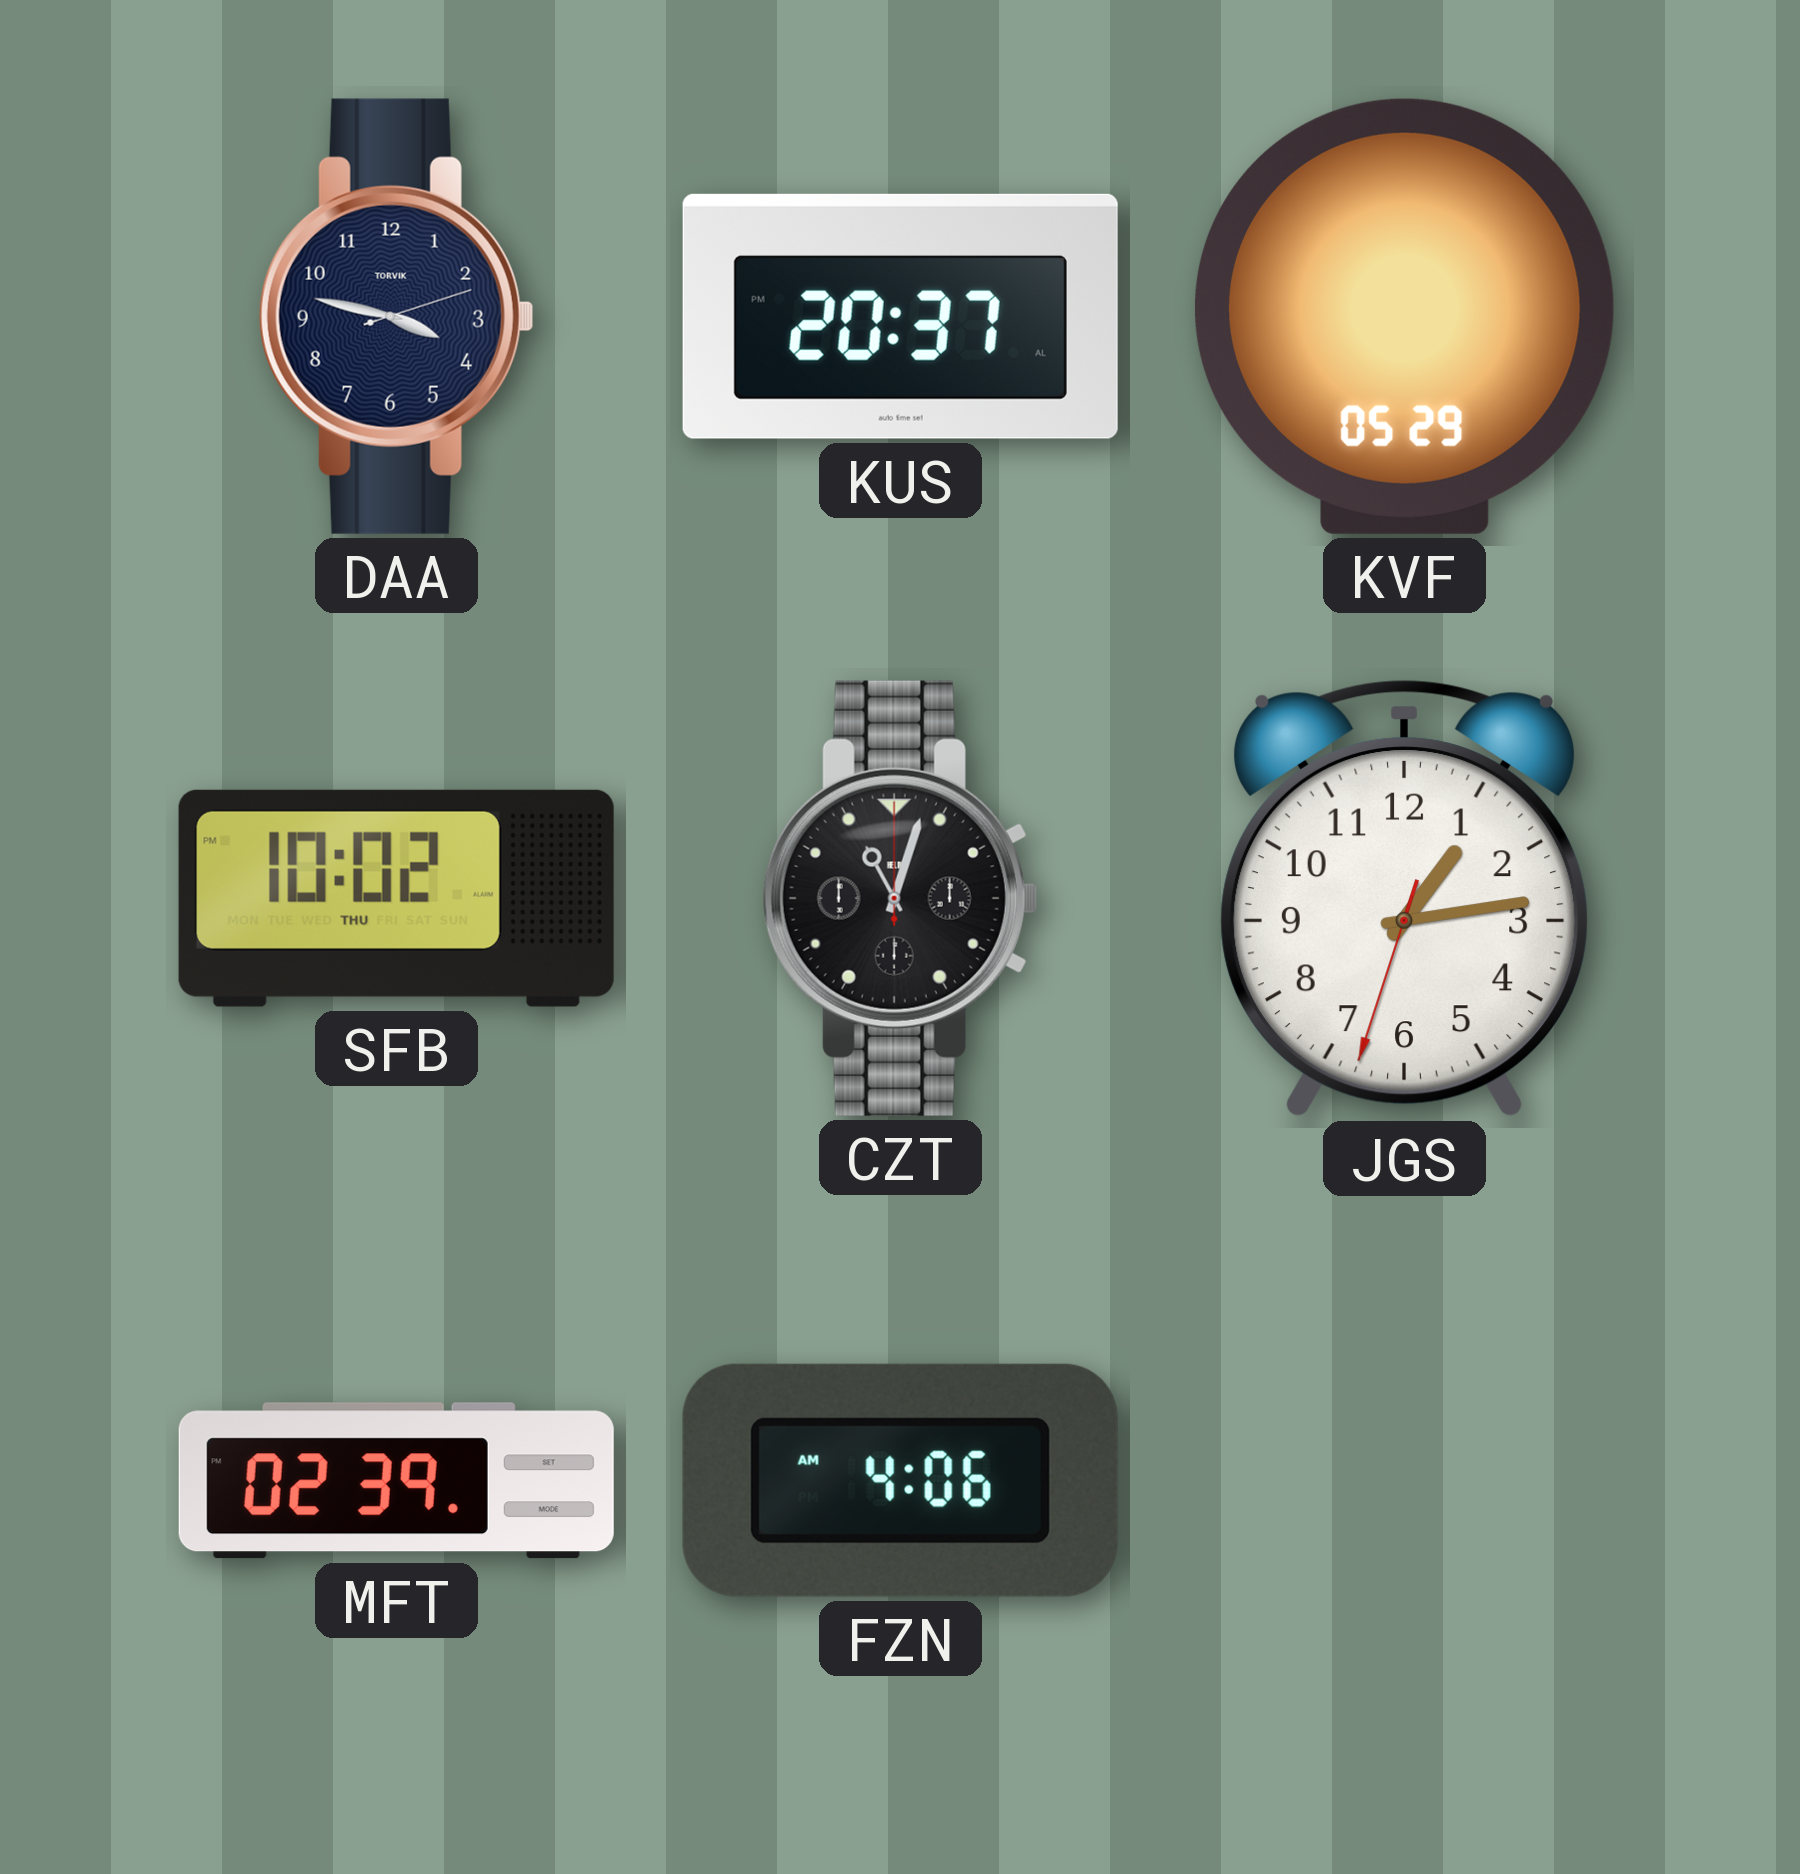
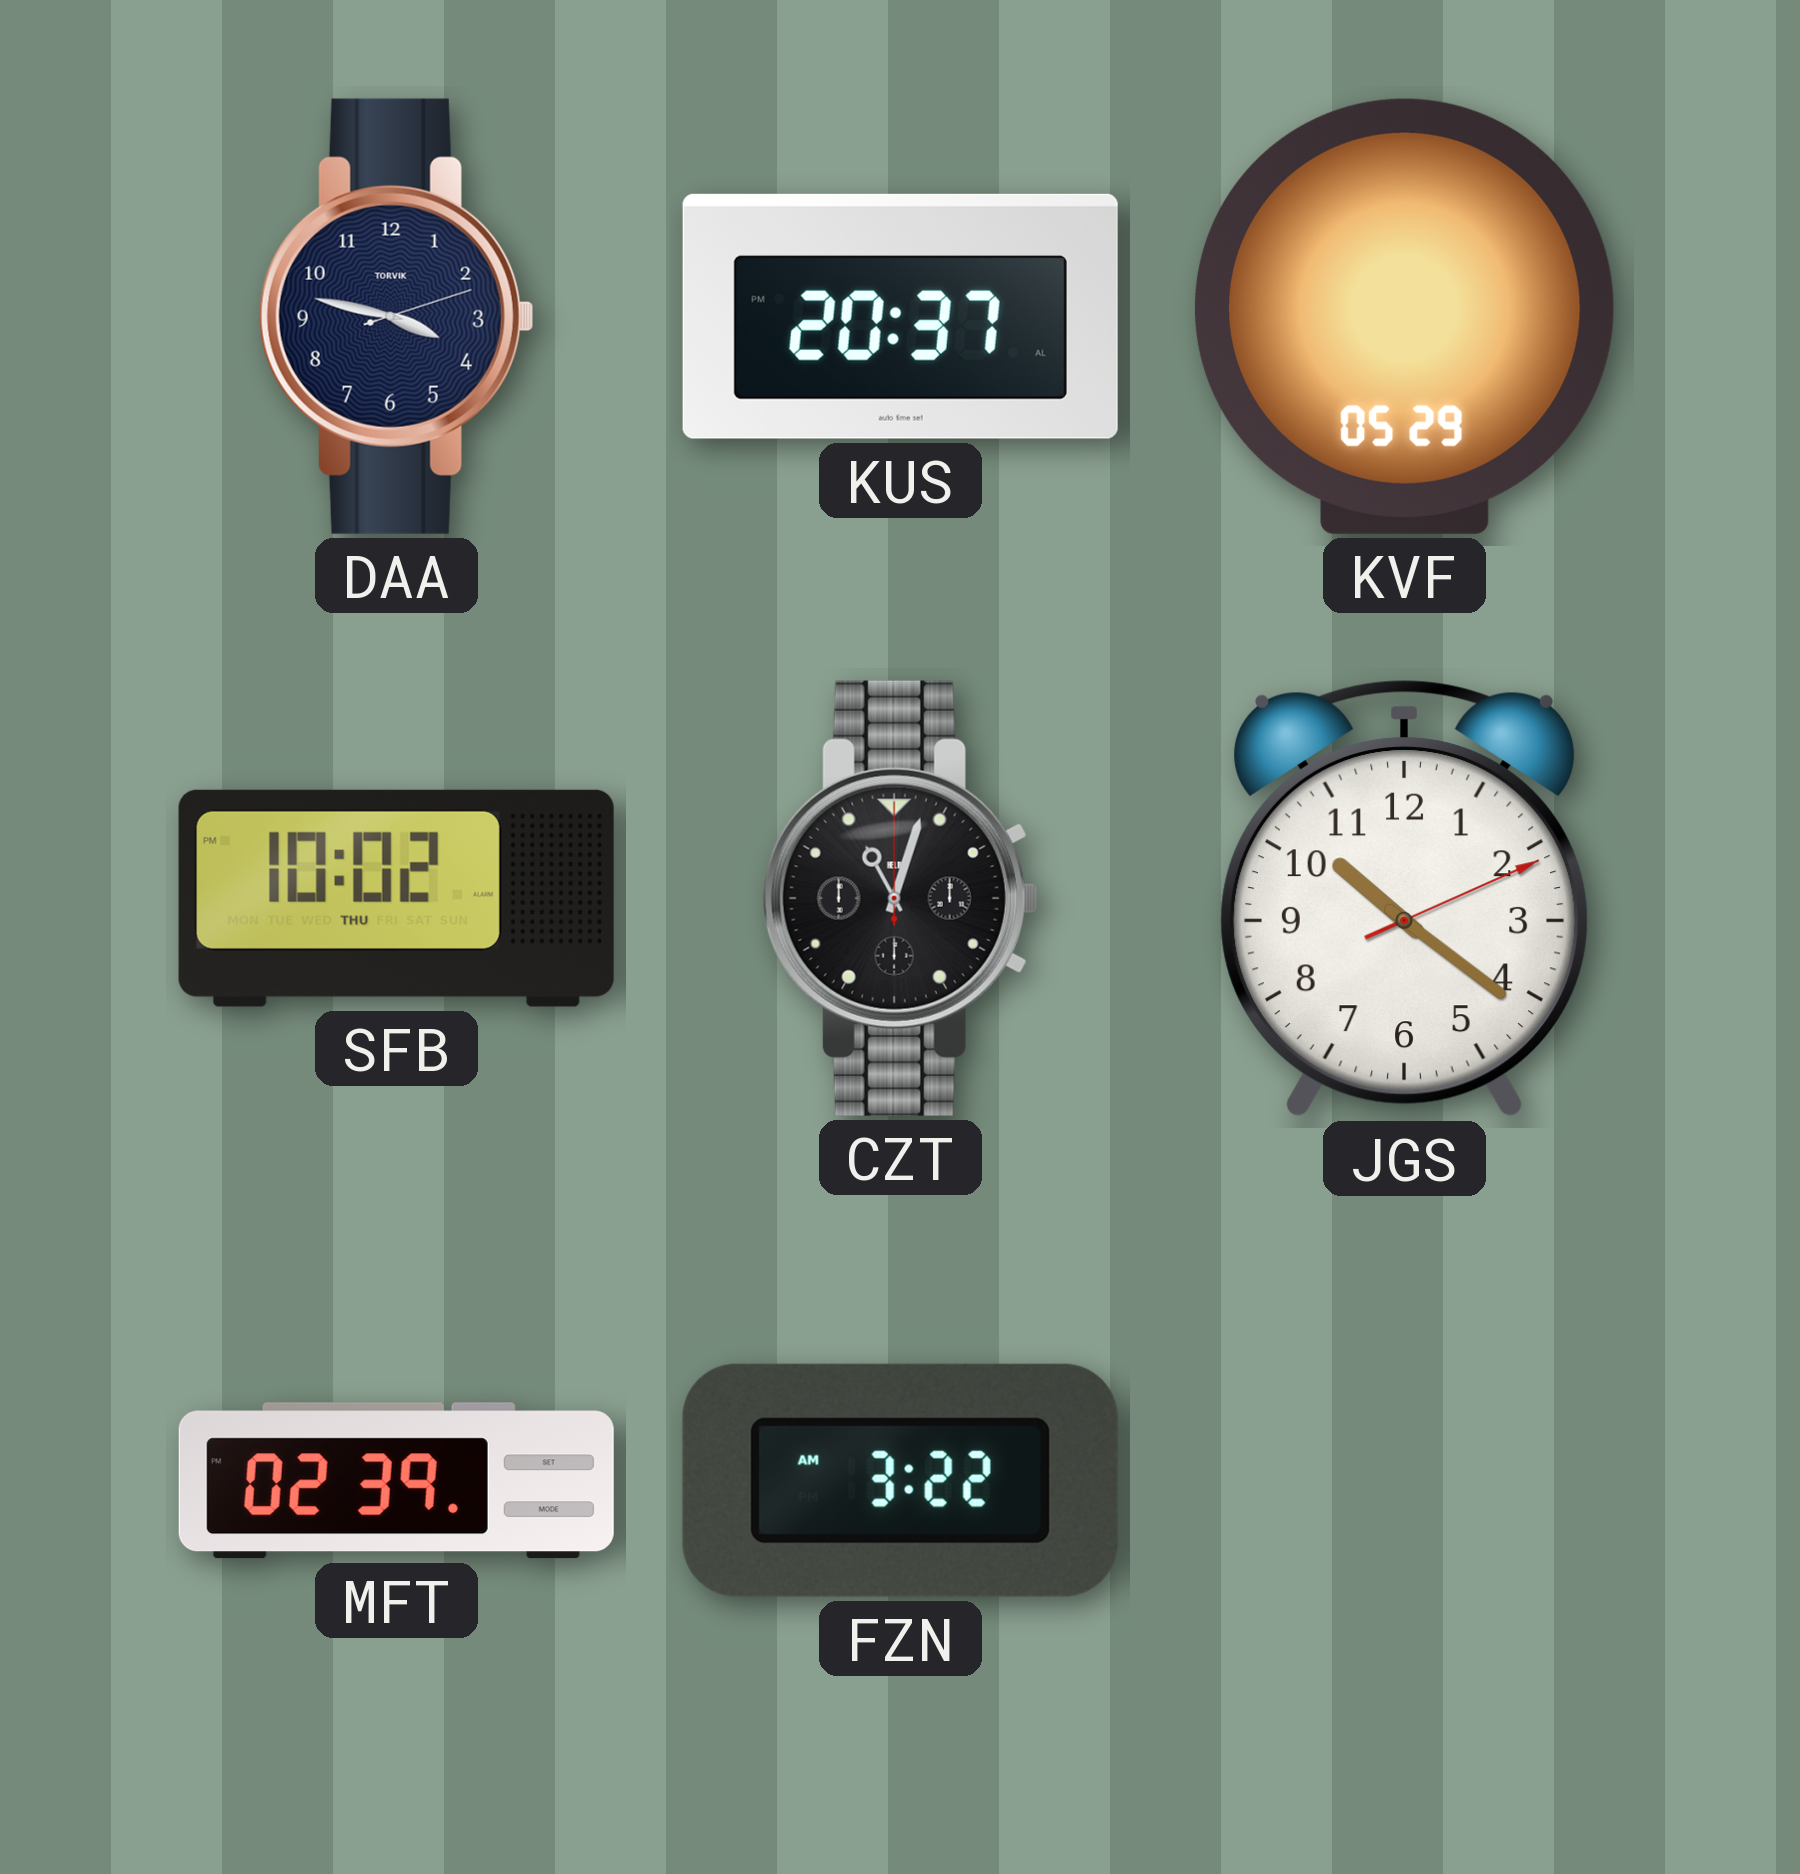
JGS: 1:13 -> 10:21 (1404, 899)
FZN: 4:06 -> 3:22 (900, 1480)
